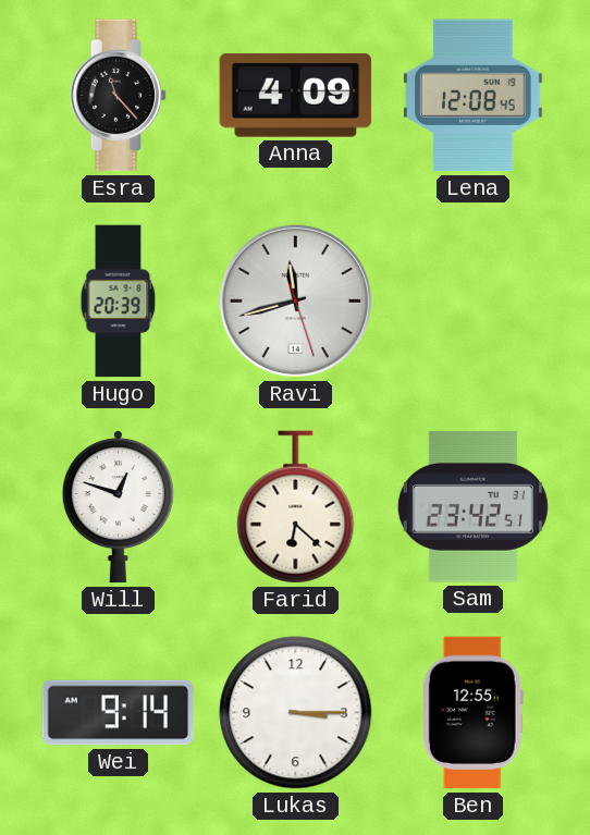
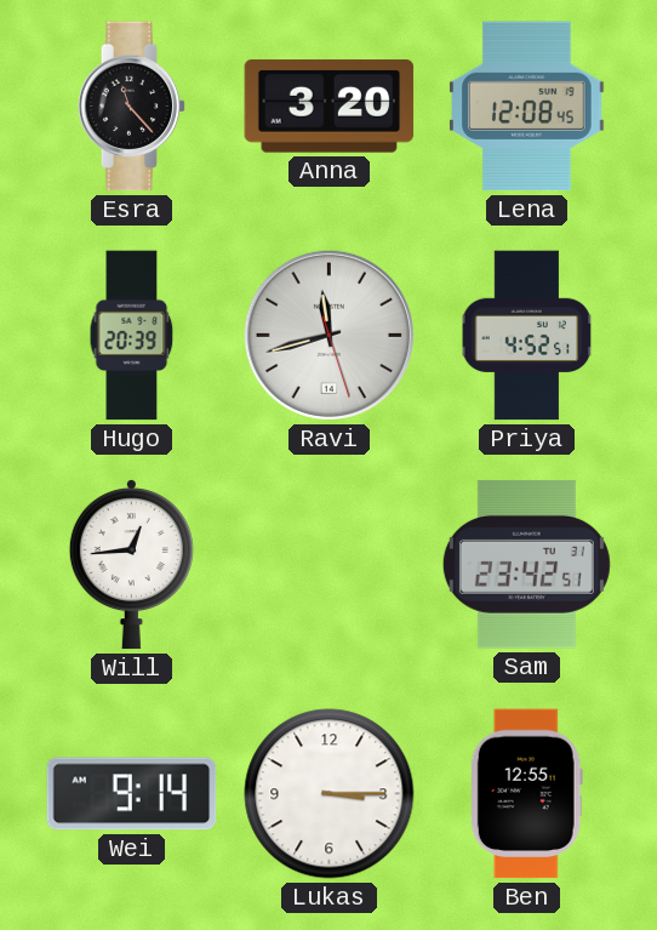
Anna: 4:09 -> 3:20 (330, 107)
Priya: none -> 4:52 (527, 336)
Will: 12:48 -> 12:44 (131, 565)
Farid: 6:22 -> none (296, 507)
